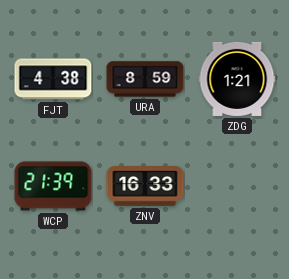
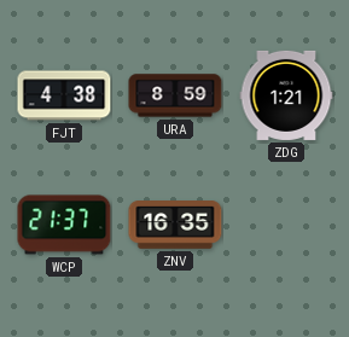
WCP: 21:39 -> 21:37 (64, 225)
ZNV: 16:33 -> 16:35 (175, 225)
